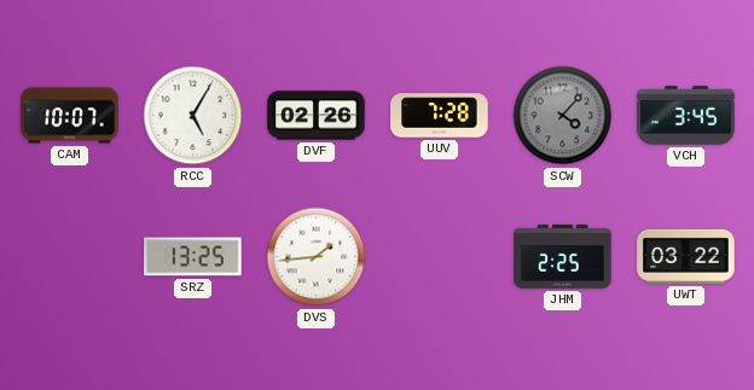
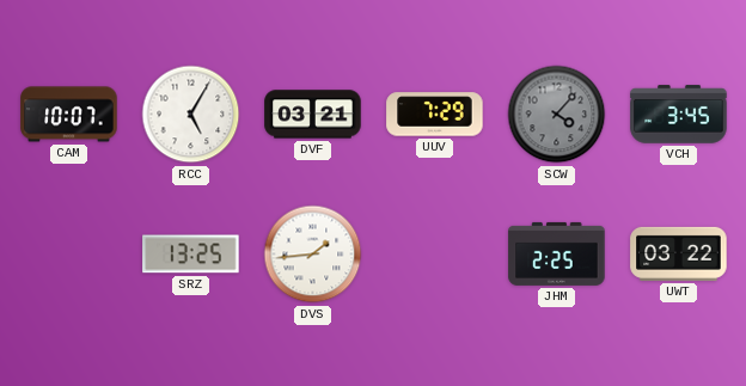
DVF: 02:26 -> 03:21 (313, 115)
UUV: 7:28 -> 7:29 (435, 115)
